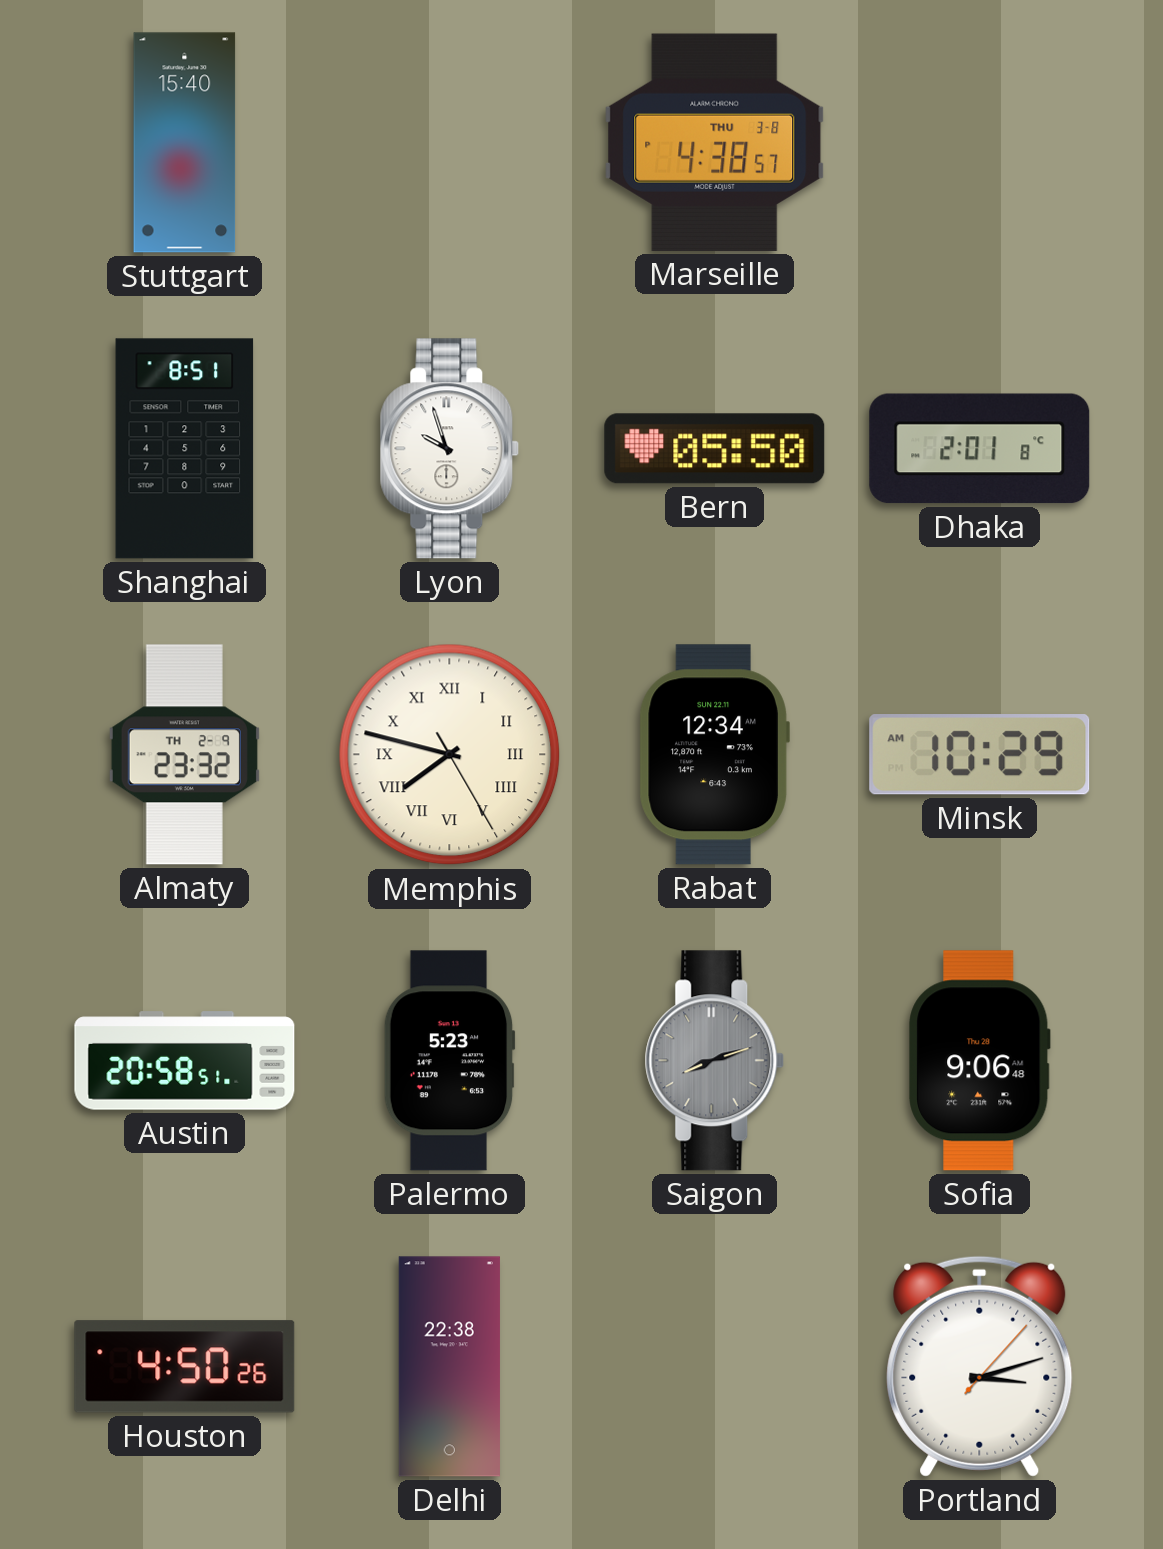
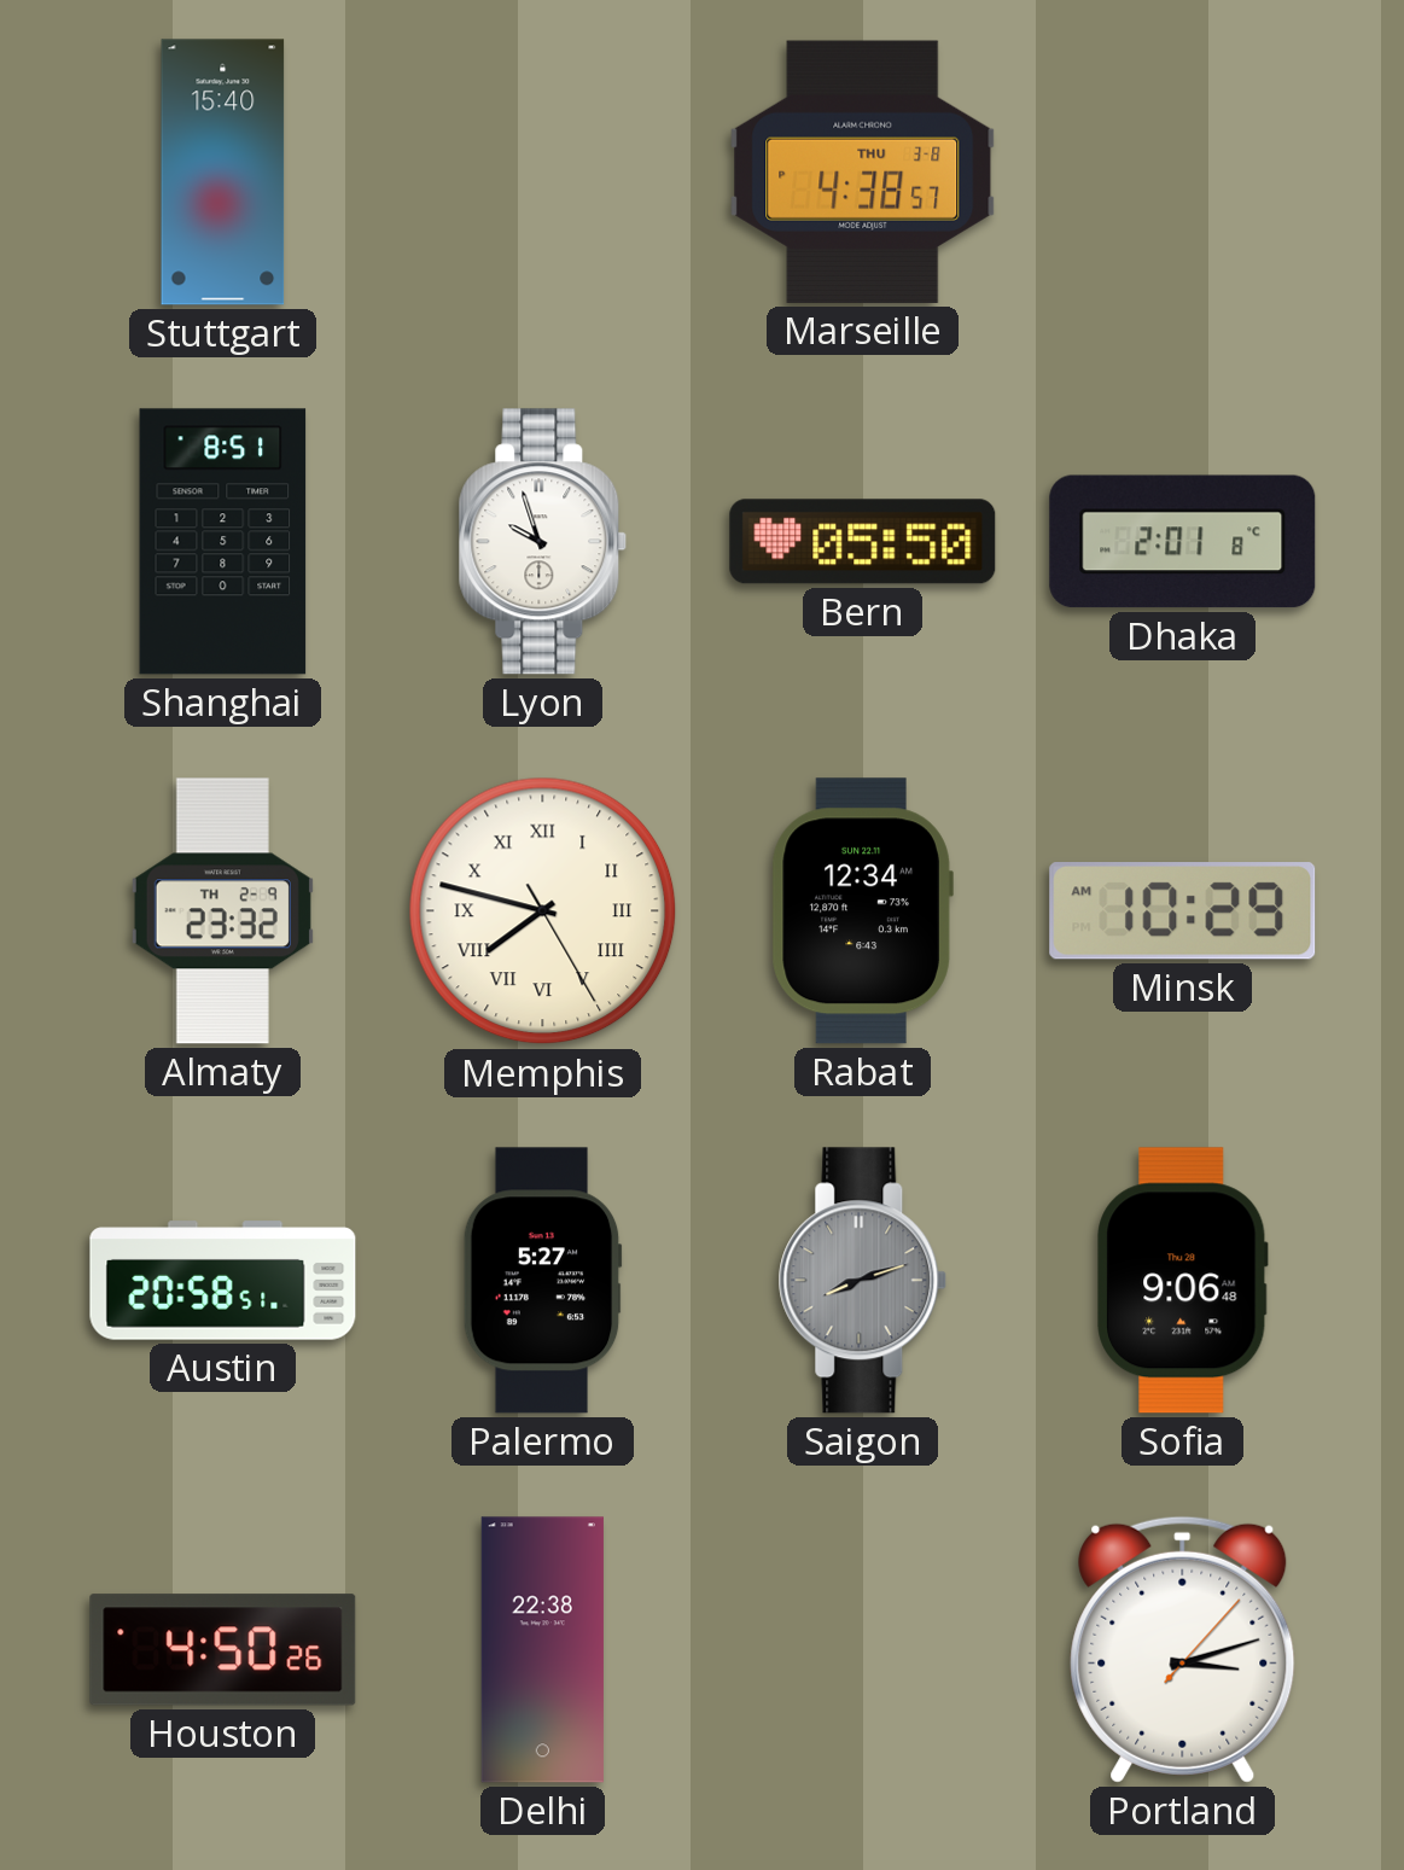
Palermo: 5:23 -> 5:27 (542, 1281)
